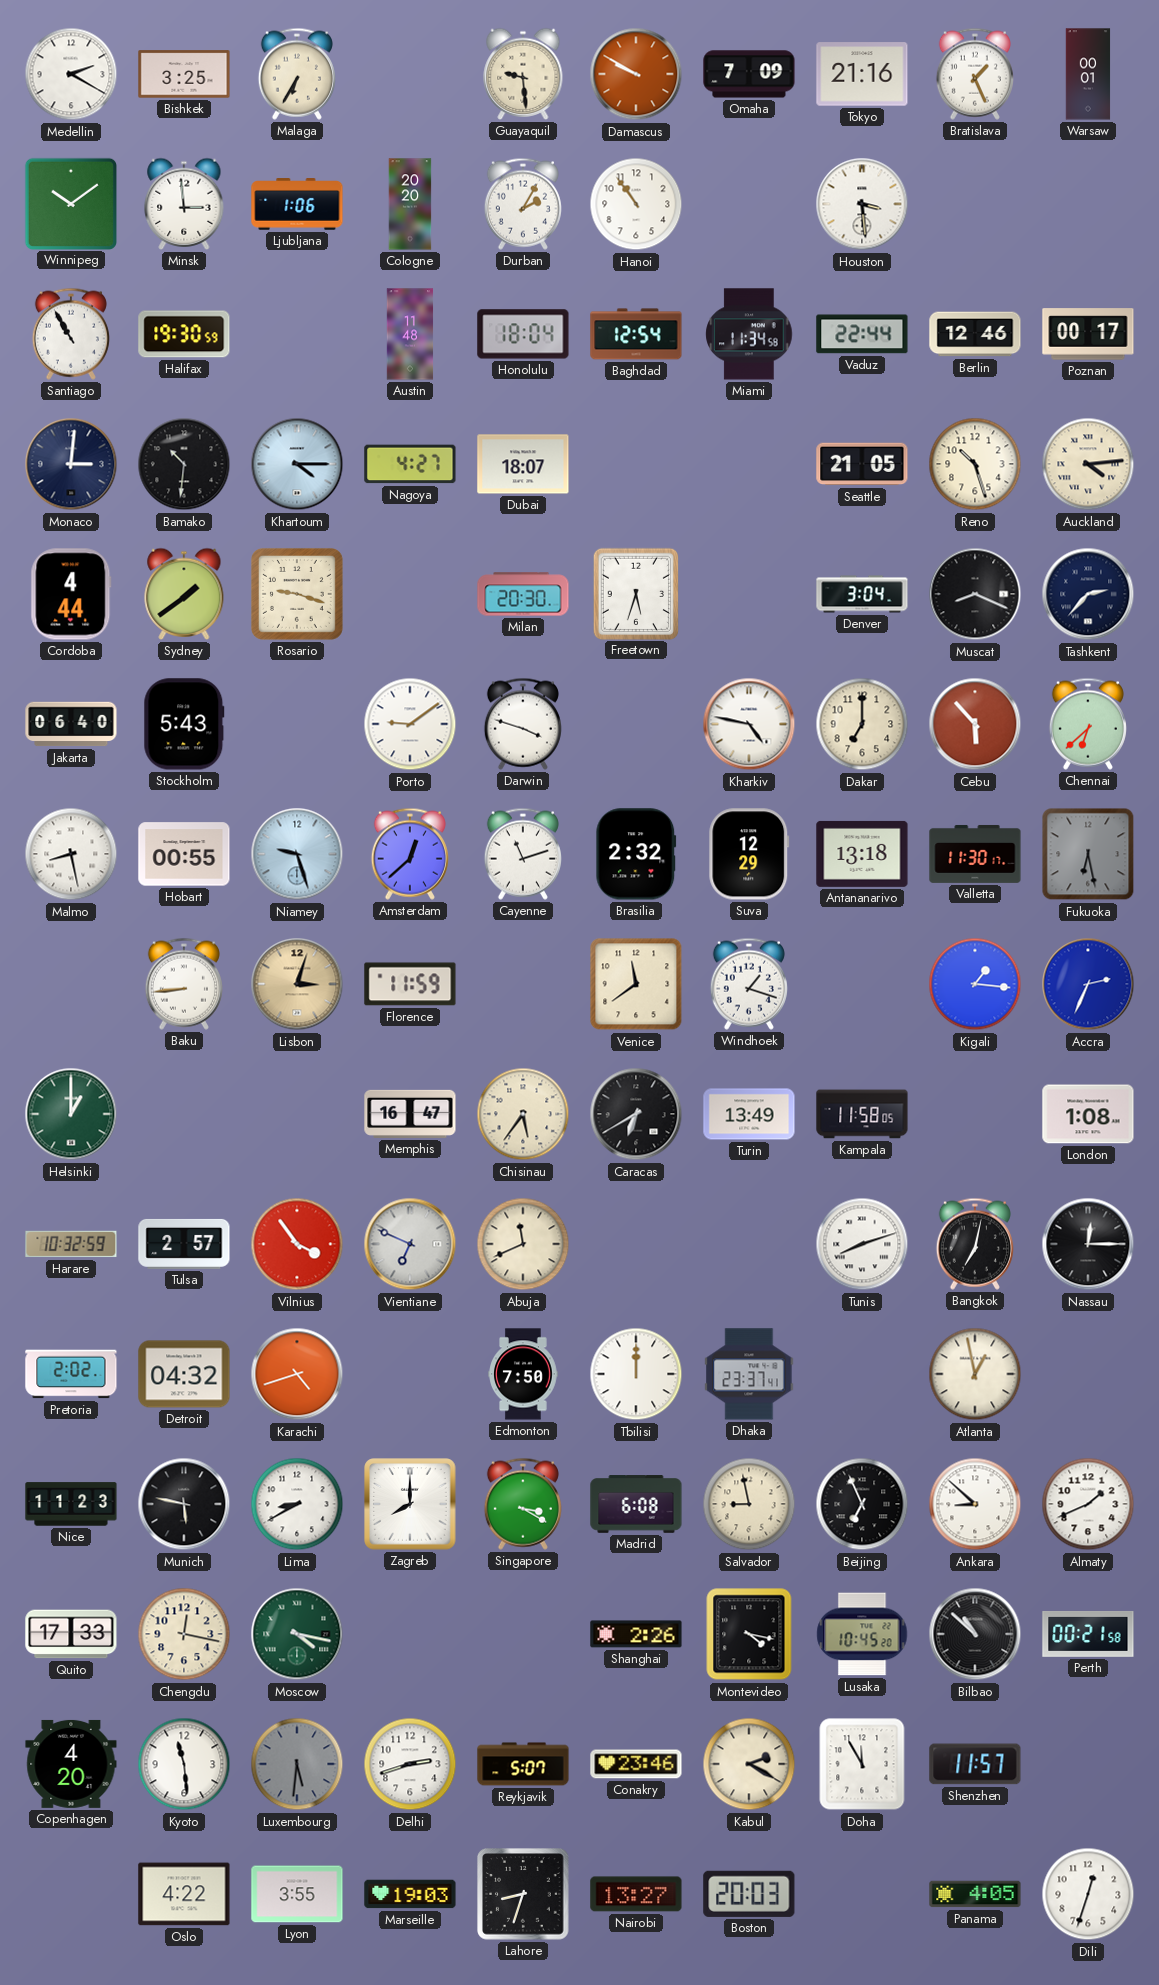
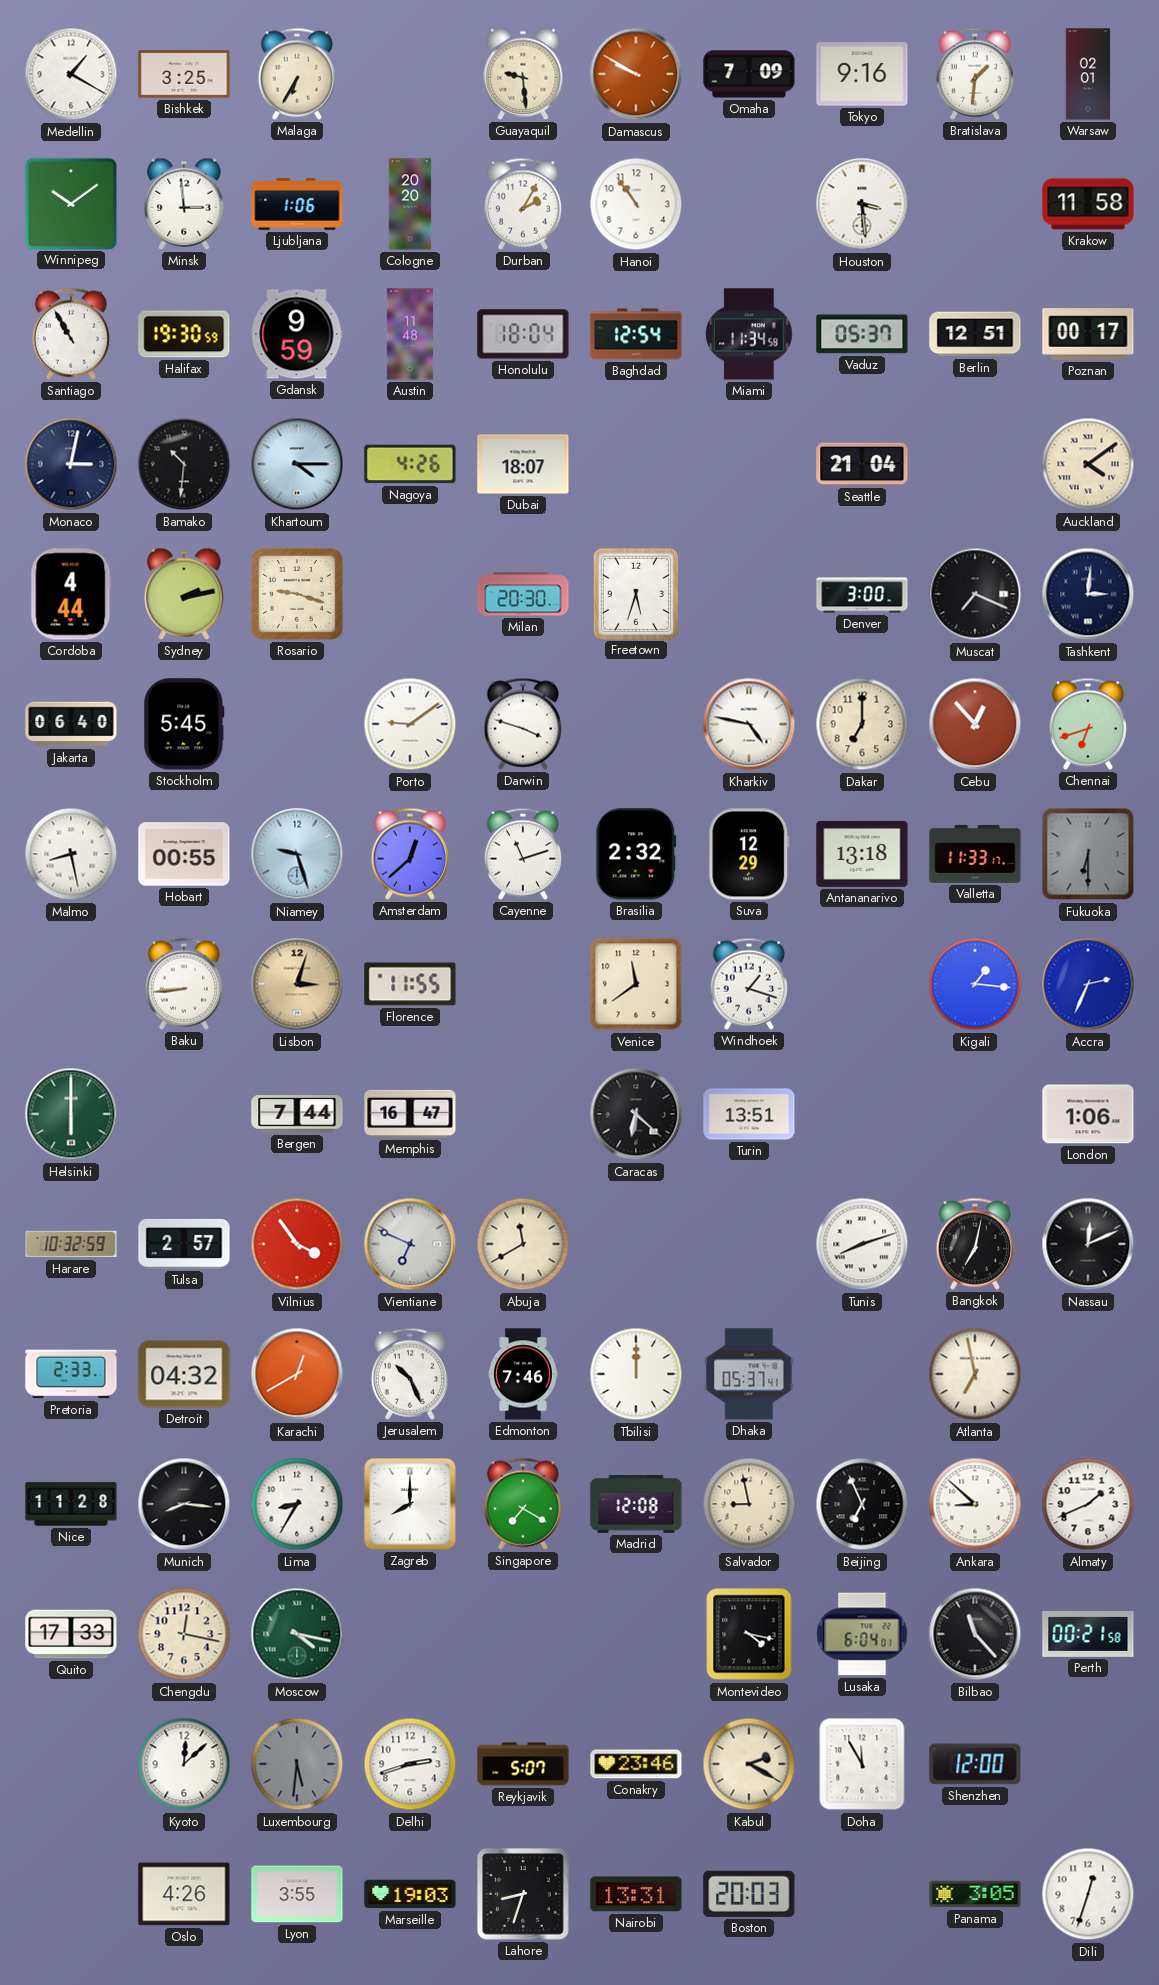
Medellin: 2:20 -> 1:20 (71, 74)
Tokyo: 21:16 -> 9:16 (862, 74)
Bratislava: 1:26 -> 1:31 (975, 74)
Warsaw: 00:01 -> 02:01 (1088, 74)
Krakow: none -> 11:58 (1088, 204)
Gdansk: none -> 9:59 (297, 334)
Vaduz: 22:44 -> 05:37 (862, 334)
Berlin: 12:46 -> 12:51 (975, 334)
Monaco: 3:01 -> 3:02 (71, 464)
Nagoya: 4:27 -> 4:26 (410, 464)
Seattle: 21:05 -> 21:04 (862, 464)
Reno: 10:27 -> none (975, 464)
Auckland: 4:14 -> 4:09 (1088, 464)
Sydney: 1:39 -> 2:13 (184, 594)
Denver: 3:04 -> 3:00 (862, 594)
Muscat: 8:19 -> 7:19 (975, 594)
Tashkent: 2:37 -> 3:01 (1088, 594)
Stockholm: 5:43 -> 5:45 (184, 724)
Cebu: 5:53 -> 12:53 (975, 724)
Chennai: 6:38 -> 6:42 (1088, 724)
Valletta: 11:30 -> 11:33 (975, 854)
Fukuoka: 6:28 -> 6:30 (1088, 854)
Florence: 11:59 -> 11:55 (410, 984)
Helsinki: 1:00 -> 6:00 (71, 1114)
Bergen: none -> 7:44 (297, 1114)
Chisinau: 5:36 -> none (523, 1114)
Caracas: 6:40 -> 6:22 (636, 1114)
Turin: 13:49 -> 13:51 (749, 1114)
Kampala: 11:58 -> none (862, 1114)
London: 1:08 -> 1:06 (1088, 1114)
Abuja: 11:41 -> 11:40 (523, 1244)
Nassau: 12:15 -> 12:11 (1088, 1244)
Pretoria: 2:02 -> 2:33 (71, 1374)
Karachi: 4:42 -> 12:40 (297, 1374)
Jerusalem: none -> 10:26 (410, 1374)
Edmonton: 7:50 -> 7:46 (523, 1374)
Dhaka: 23:37 -> 05:37 (749, 1374)
Atlanta: 12:58 -> 6:58 (975, 1374)
Nice: 11:23 -> 11:28 (71, 1504)
Munich: 5:47 -> 8:16 (184, 1504)
Lima: 8:40 -> 8:35 (297, 1504)
Singapore: 3:20 -> 7:20 (523, 1504)
Madrid: 6:08 -> 12:08 (636, 1504)
Shanghai: 2:26 -> none (636, 1634)
Lusaka: 10:45 -> 6:04 (862, 1634)
Bilbao: 10:52 -> 11:23 (975, 1634)
Copenhagen: 4:20 -> none (71, 1764)
Kyoto: 11:29 -> 12:08 (184, 1764)
Shenzhen: 11:57 -> 12:00 (975, 1764)
Oslo: 4:22 -> 4:26 (184, 1894)
Nairobi: 13:27 -> 13:31 (636, 1894)
Panama: 4:05 -> 3:05 (975, 1894)
